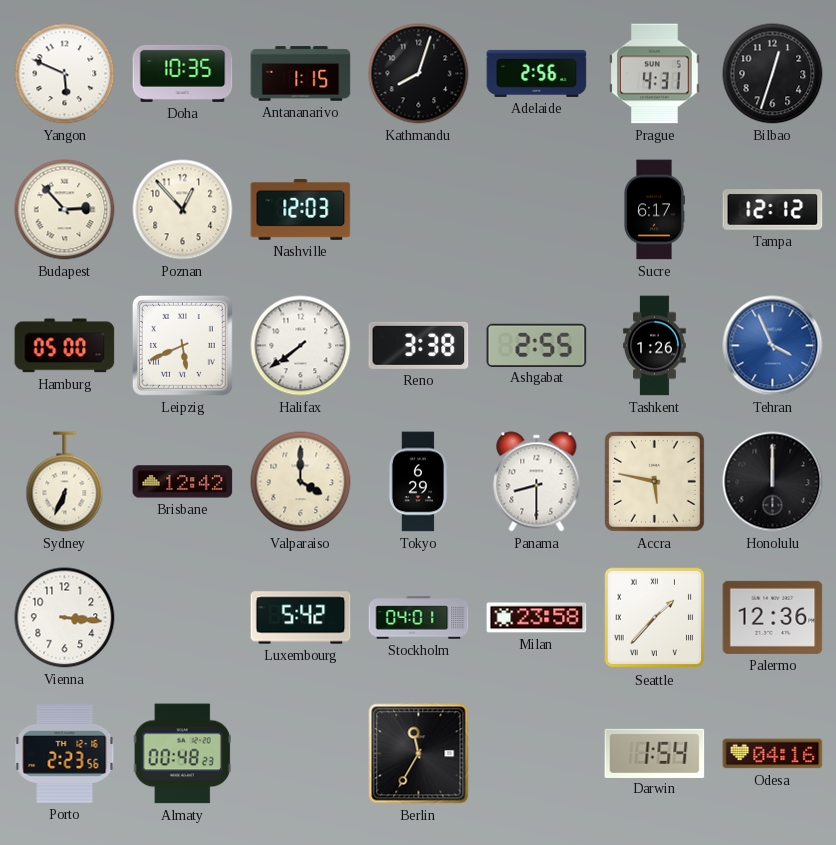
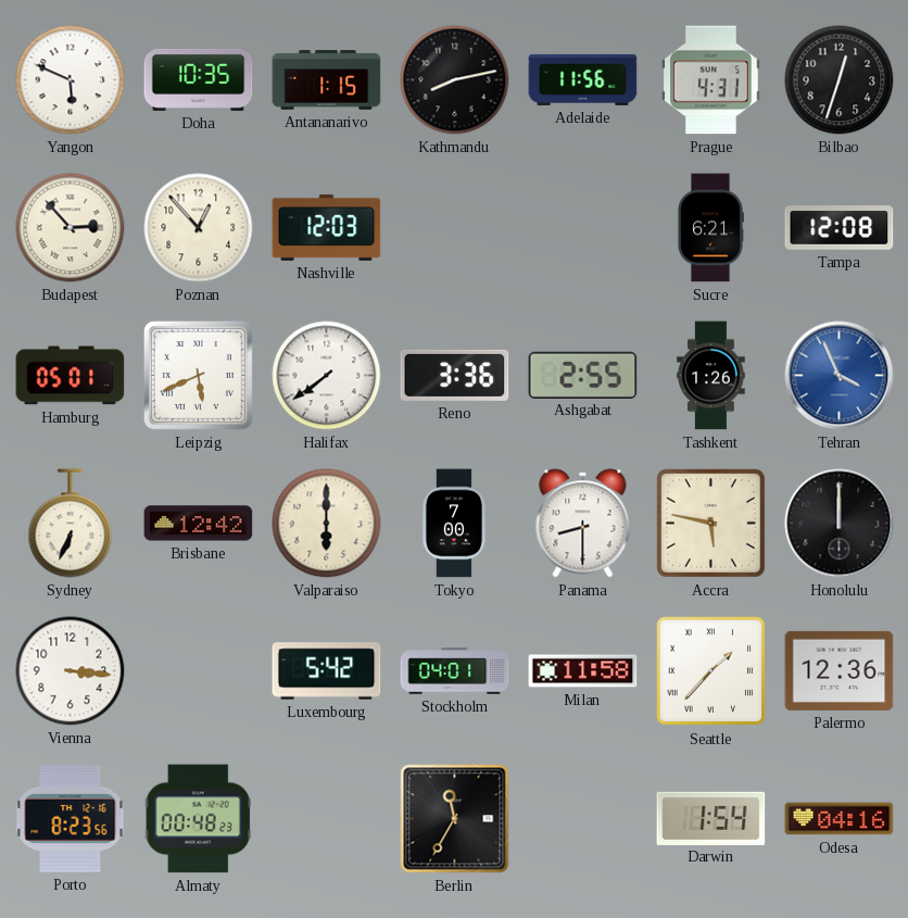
Kathmandu: 8:03 -> 8:13 (455, 80)
Adelaide: 2:56 -> 11:56 (583, 79)
Sucre: 6:17 -> 6:21 (711, 228)
Tampa: 12:12 -> 12:08 (840, 228)
Hamburg: 05:00 -> 05:01 (71, 376)
Reno: 3:38 -> 3:36 (455, 375)
Valparaiso: 4:00 -> 6:00 (327, 524)
Tokyo: 6:29 -> 7:00 (453, 524)
Milan: 23:58 -> 11:58 (583, 671)
Porto: 2:23 -> 8:23 (71, 819)
